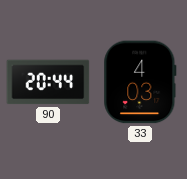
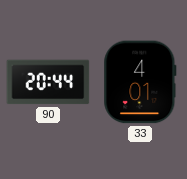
33: 4:03 -> 4:01 (140, 82)
